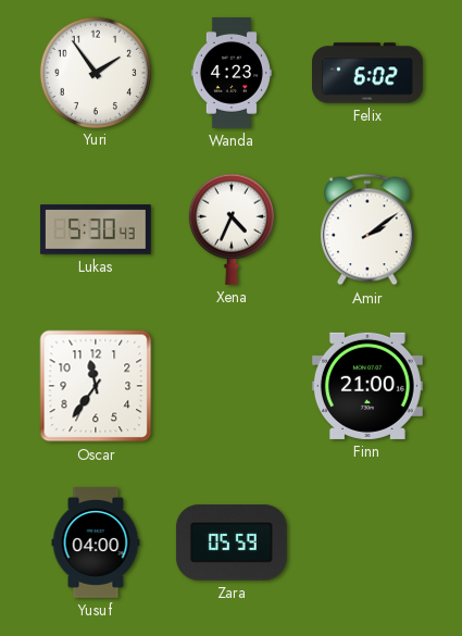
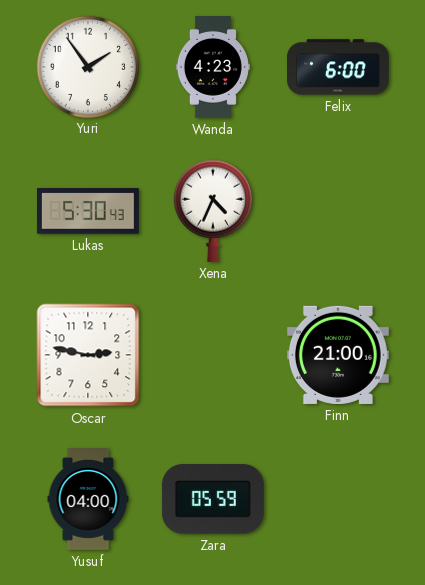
Felix: 6:02 -> 6:00 (339, 67)
Amir: 2:09 -> none (367, 229)
Oscar: 11:36 -> 2:47 (88, 355)
